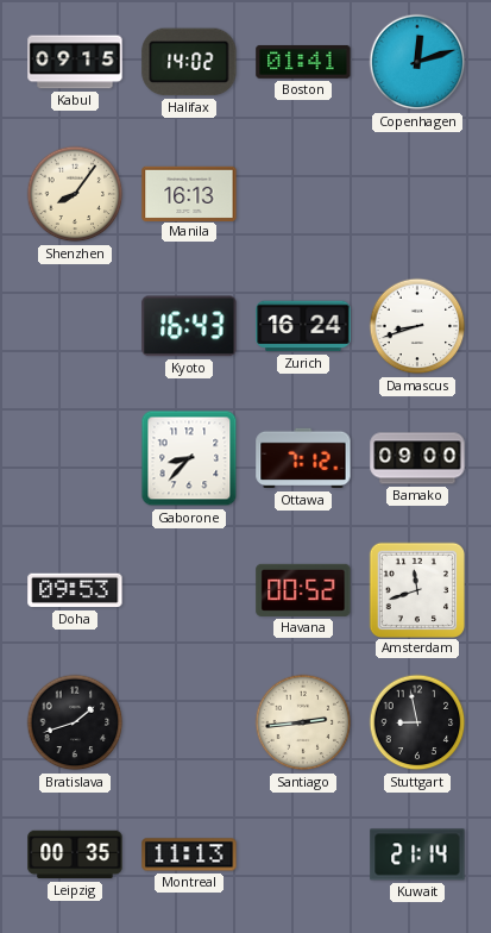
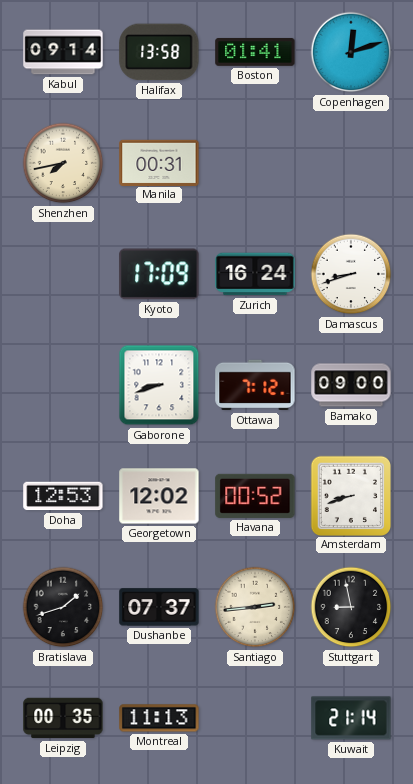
Kabul: 09:15 -> 09:14 (63, 52)
Halifax: 14:02 -> 13:58 (159, 52)
Shenzhen: 8:06 -> 7:43 (63, 163)
Manila: 16:13 -> 00:31 (159, 162)
Kyoto: 16:43 -> 17:09 (159, 274)
Gaborone: 8:37 -> 8:42 (159, 385)
Doha: 09:53 -> 12:53 (63, 496)
Georgetown: none -> 12:02 (159, 496)
Amsterdam: 11:42 -> 8:42 (350, 495)
Dushanbe: none -> 07:37 (159, 607)
